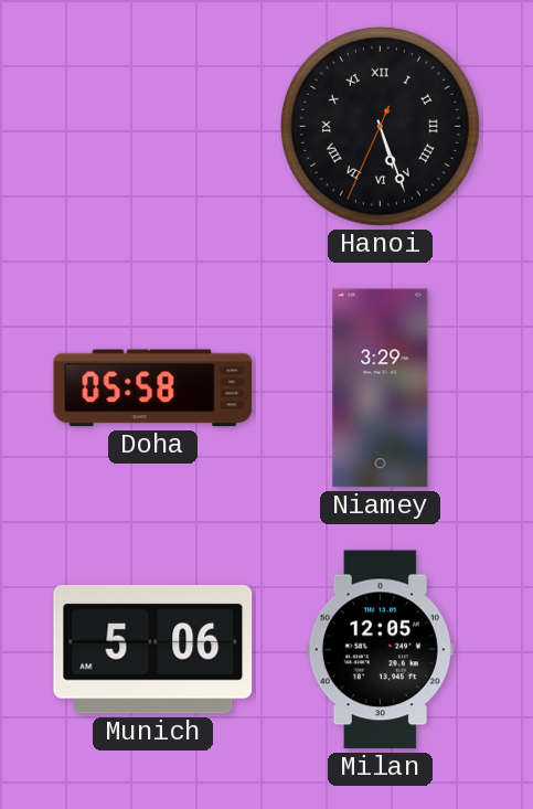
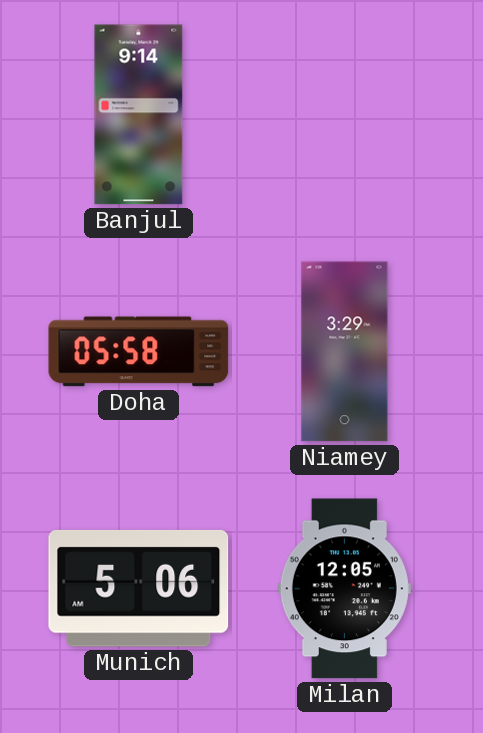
Banjul: none -> 9:14 (139, 115)
Hanoi: 5:26 -> none (380, 126)
